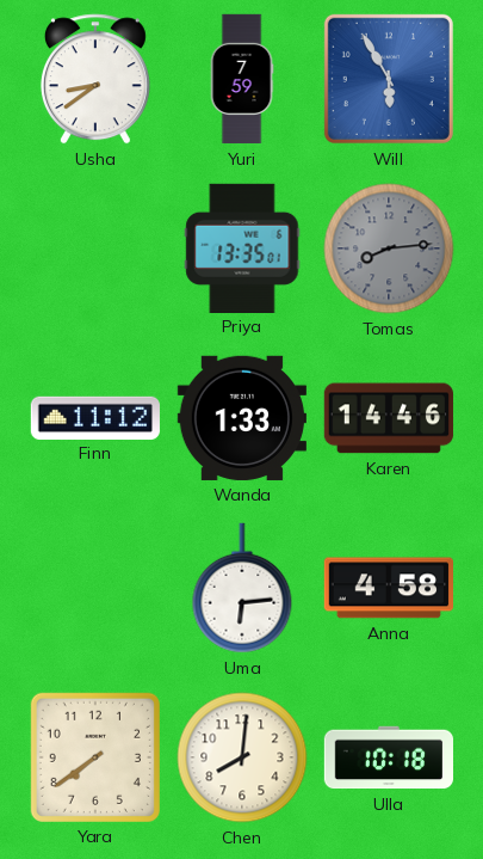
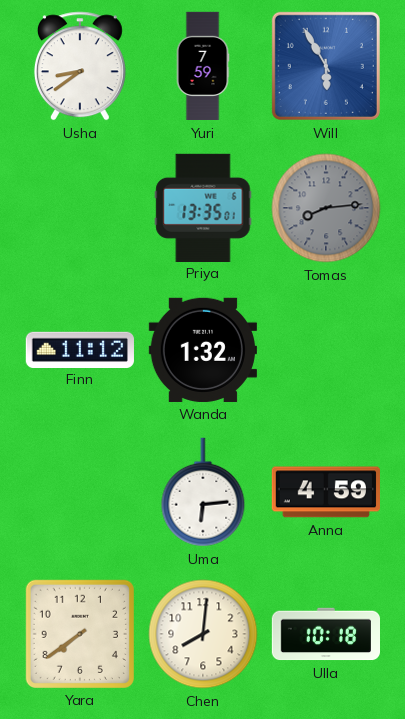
Wanda: 1:33 -> 1:32 (203, 350)
Karen: 14:46 -> none (389, 418)
Anna: 4:58 -> 4:59 (326, 492)
